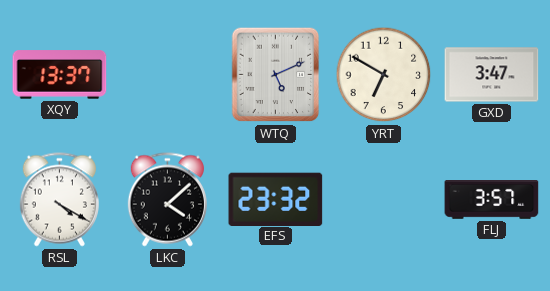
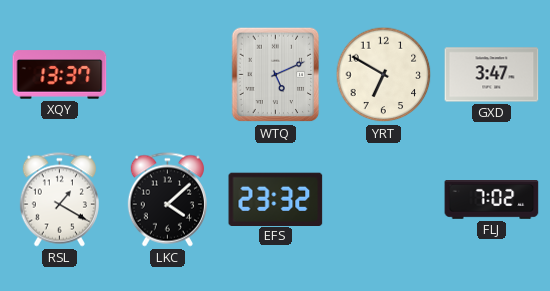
RSL: 4:20 -> 1:20 (59, 200)
FLJ: 3:57 -> 7:02 (492, 200)
